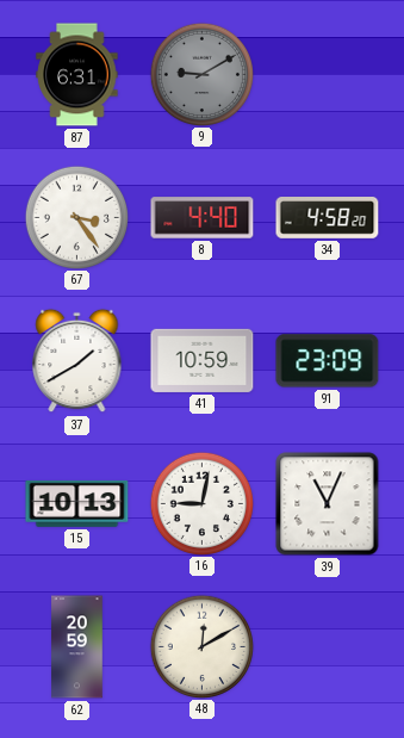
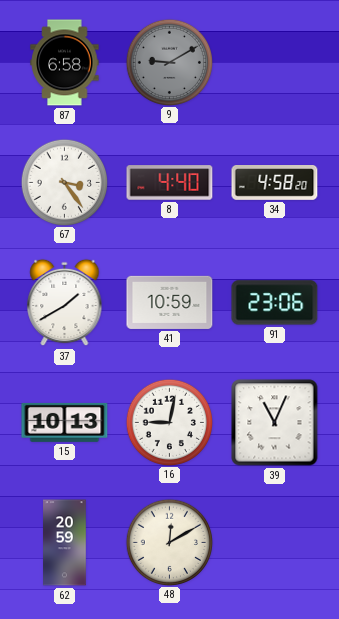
87: 6:31 -> 6:58 (65, 63)
91: 23:09 -> 23:06 (275, 303)
